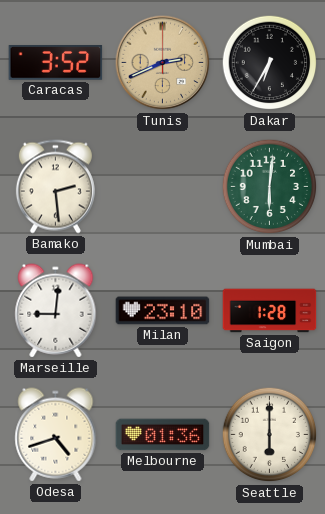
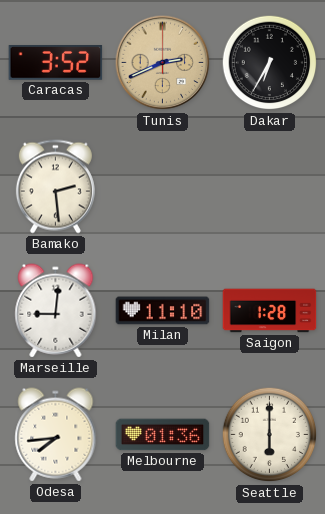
Mumbai: 6:01 -> none (270, 187)
Milan: 23:10 -> 11:10 (163, 311)
Odesa: 4:42 -> 7:44 (56, 435)
